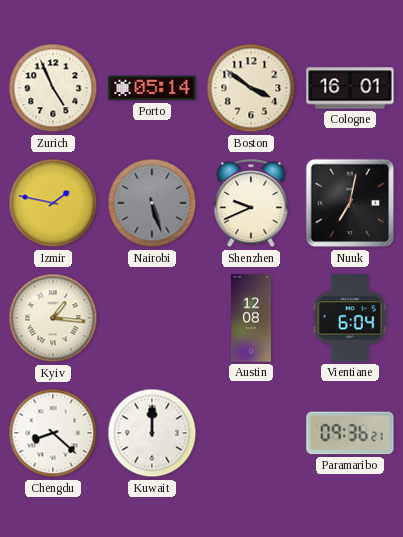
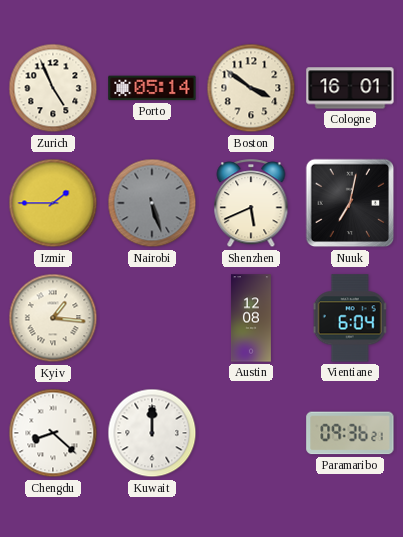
Izmir: 1:47 -> 1:45 (53, 203)
Shenzhen: 9:41 -> 5:41 (251, 204)
